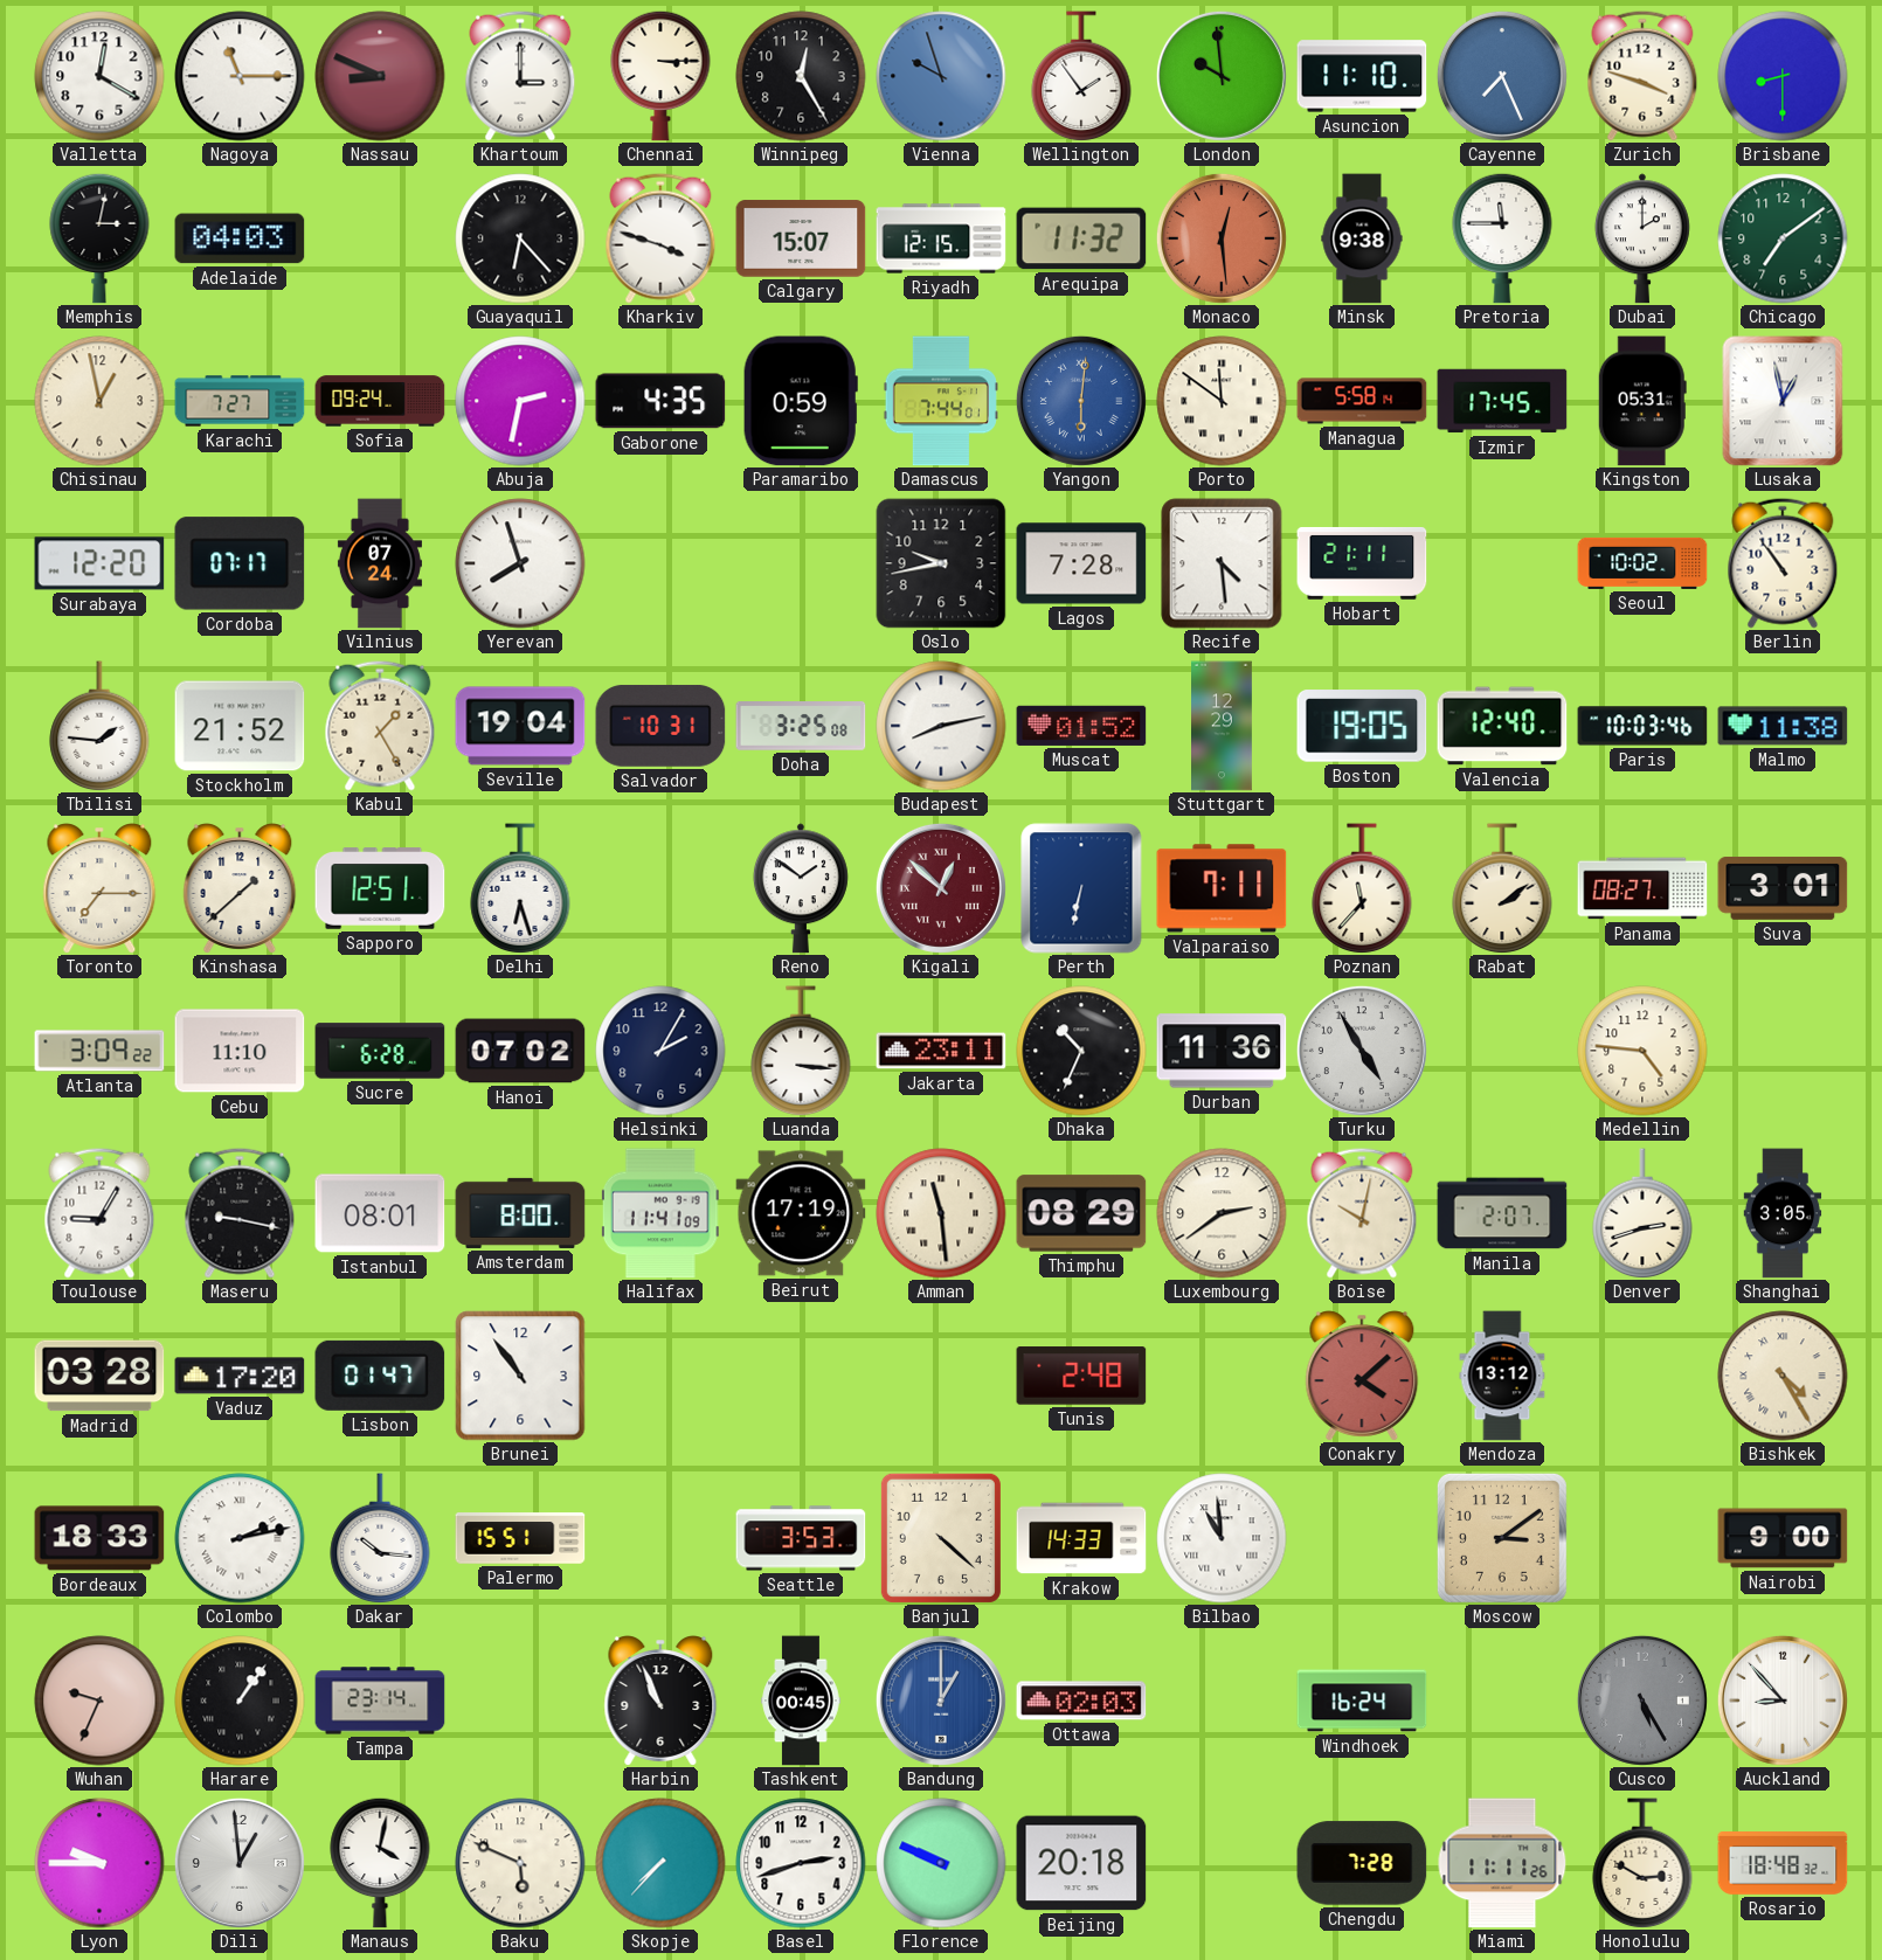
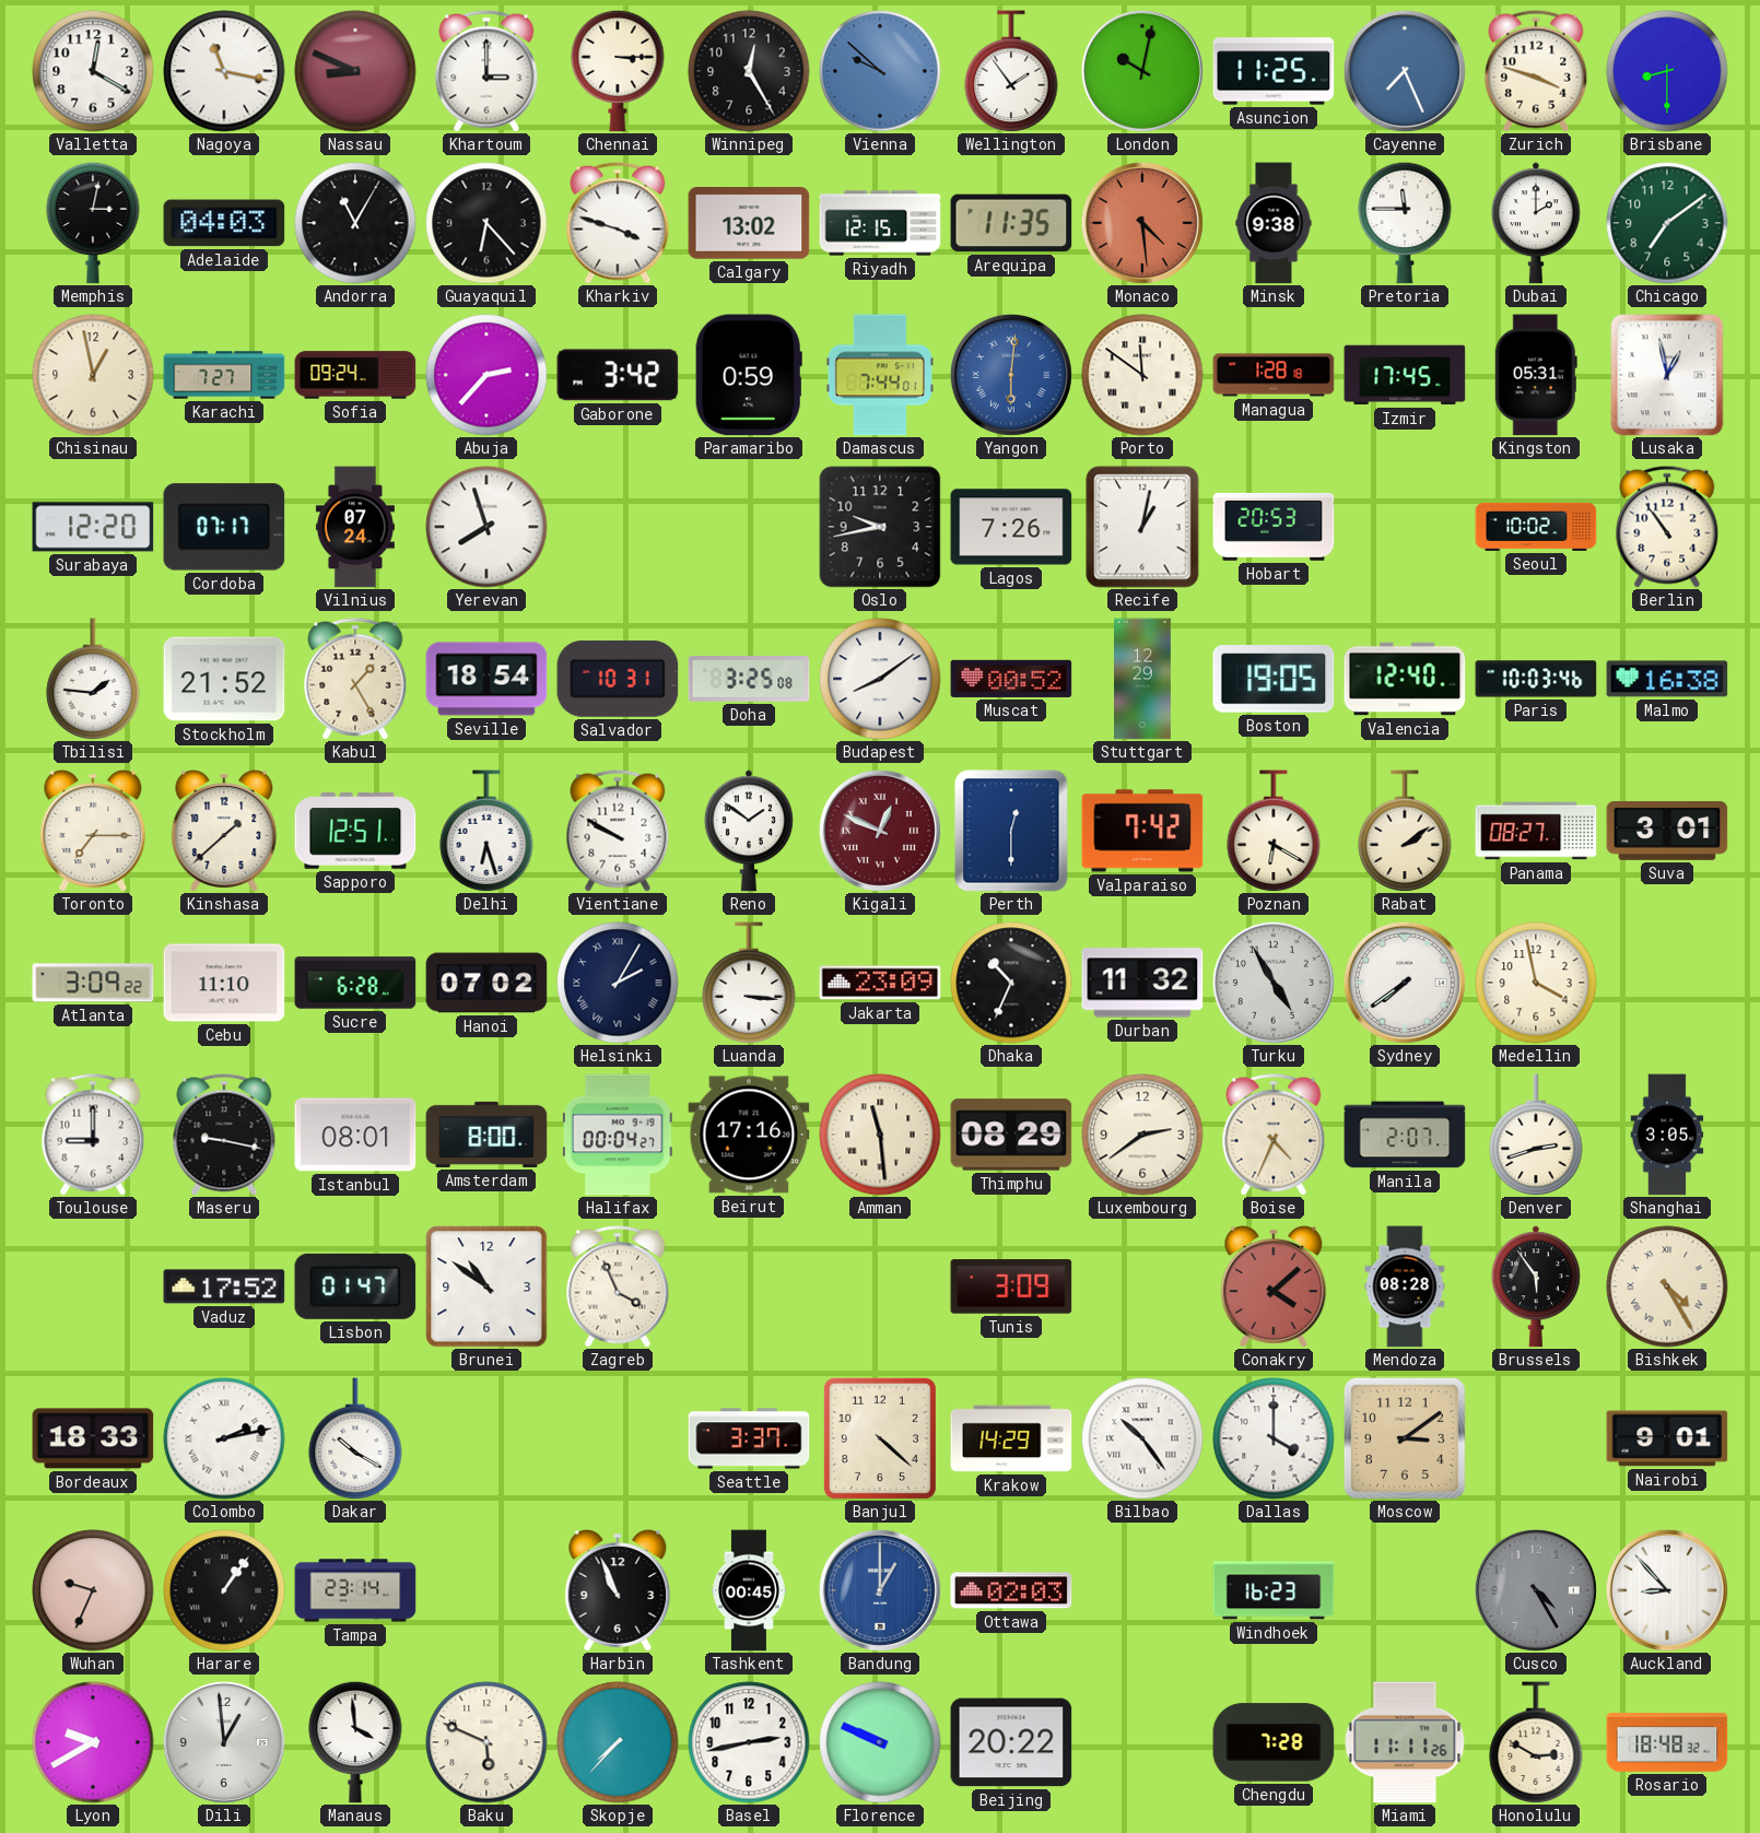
Nagoya: 11:15 -> 11:17 (224, 71)
Vienna: 9:57 -> 9:52 (880, 71)
London: 9:59 -> 10:02 (1142, 71)
Asuncion: 11:10 -> 11:25 (1274, 71)
Andorra: none -> 11:05 (355, 223)
Calgary: 15:07 -> 13:02 (749, 223)
Arequipa: 11:32 -> 11:35 (1011, 223)
Monaco: 12:29 -> 4:29 (1142, 223)
Abuja: 2:32 -> 2:37 (486, 375)
Gaborone: 4:35 -> 3:42 (618, 375)
Managua: 5:58 -> 1:28 (1274, 375)
Lagos: 7:28 -> 7:26 (1011, 527)
Recife: 4:29 -> 1:02 (1142, 527)
Hobart: 21:11 -> 20:53 (1274, 527)
Seville: 19:04 -> 18:54 (486, 679)
Budapest: 8:13 -> 8:09 (880, 679)
Muscat: 01:52 -> 00:52 (1011, 679)
Malmo: 11:38 -> 16:38 (1667, 679)
Vientiane: none -> 9:50 (618, 831)
Kigali: 12:52 -> 12:49 (880, 831)
Perth: 6:32 -> 12:30 (1011, 831)
Valparaiso: 7:11 -> 7:42 (1142, 831)
Poznan: 11:37 -> 6:20 (1274, 831)
Helsinki numerals: Arabic -> Roman (618, 983)
Jakarta: 23:11 -> 23:09 (880, 983)
Durban: 11:36 -> 11:32 (1142, 983)
Sydney: none -> 7:39 (1405, 983)
Medellin: 4:46 -> 3:58 (1536, 983)
Toulouse: 9:05 -> 9:00 (93, 1135)
Halifax: 11:41 -> 00:04 (618, 1135)
Beirut: 17:19 -> 17:16 (749, 1135)
Boise: 10:02 -> 4:34 (1274, 1135)
Madrid: 03:28 -> none (99, 1376)
Vaduz: 17:20 -> 17:52 (224, 1286)
Brunei: 10:54 -> 10:51 (486, 1286)
Zagreb: none -> 3:56 (618, 1286)
Tunis: 2:48 -> 3:09 (1011, 1286)
Mendoza: 13:12 -> 08:28 (1405, 1286)
Brussels: none -> 5:54 (1536, 1286)
Dakar: 10:16 -> 10:20 (355, 1438)
Palermo: 15:51 -> none (520, 1538)
Seattle: 3:53 -> 3:37 (749, 1438)
Krakow: 14:33 -> 14:29 (1011, 1438)
Bilbao: 10:59 -> 10:24 (1142, 1438)
Dallas: none -> 4:00 (1274, 1438)
Nairobi: 9:00 -> 9:01 (1667, 1438)
Windhoek: 16:24 -> 16:23 (1274, 1590)
Cusco: 5:25 -> 4:25 (1536, 1590)
Lyon: 9:45 -> 9:40 (93, 1742)
Manaus: 4:02 -> 3:59 (355, 1742)
Basel: 2:42 -> 2:43 (749, 1742)
Beijing: 20:18 -> 20:22 (1011, 1742)
